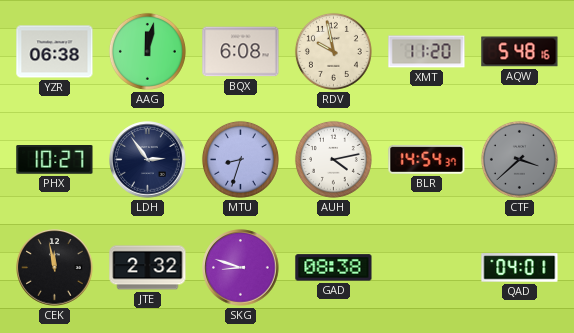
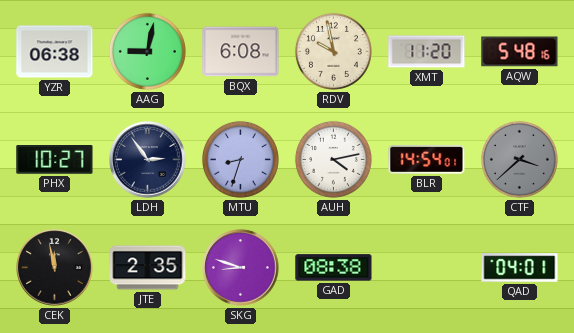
AAG: 12:02 -> 9:02 (147, 51)
BLR: 14:54:37 -> 14:54:01 (427, 159)
JTE: 2:32 -> 2:35 (148, 268)
